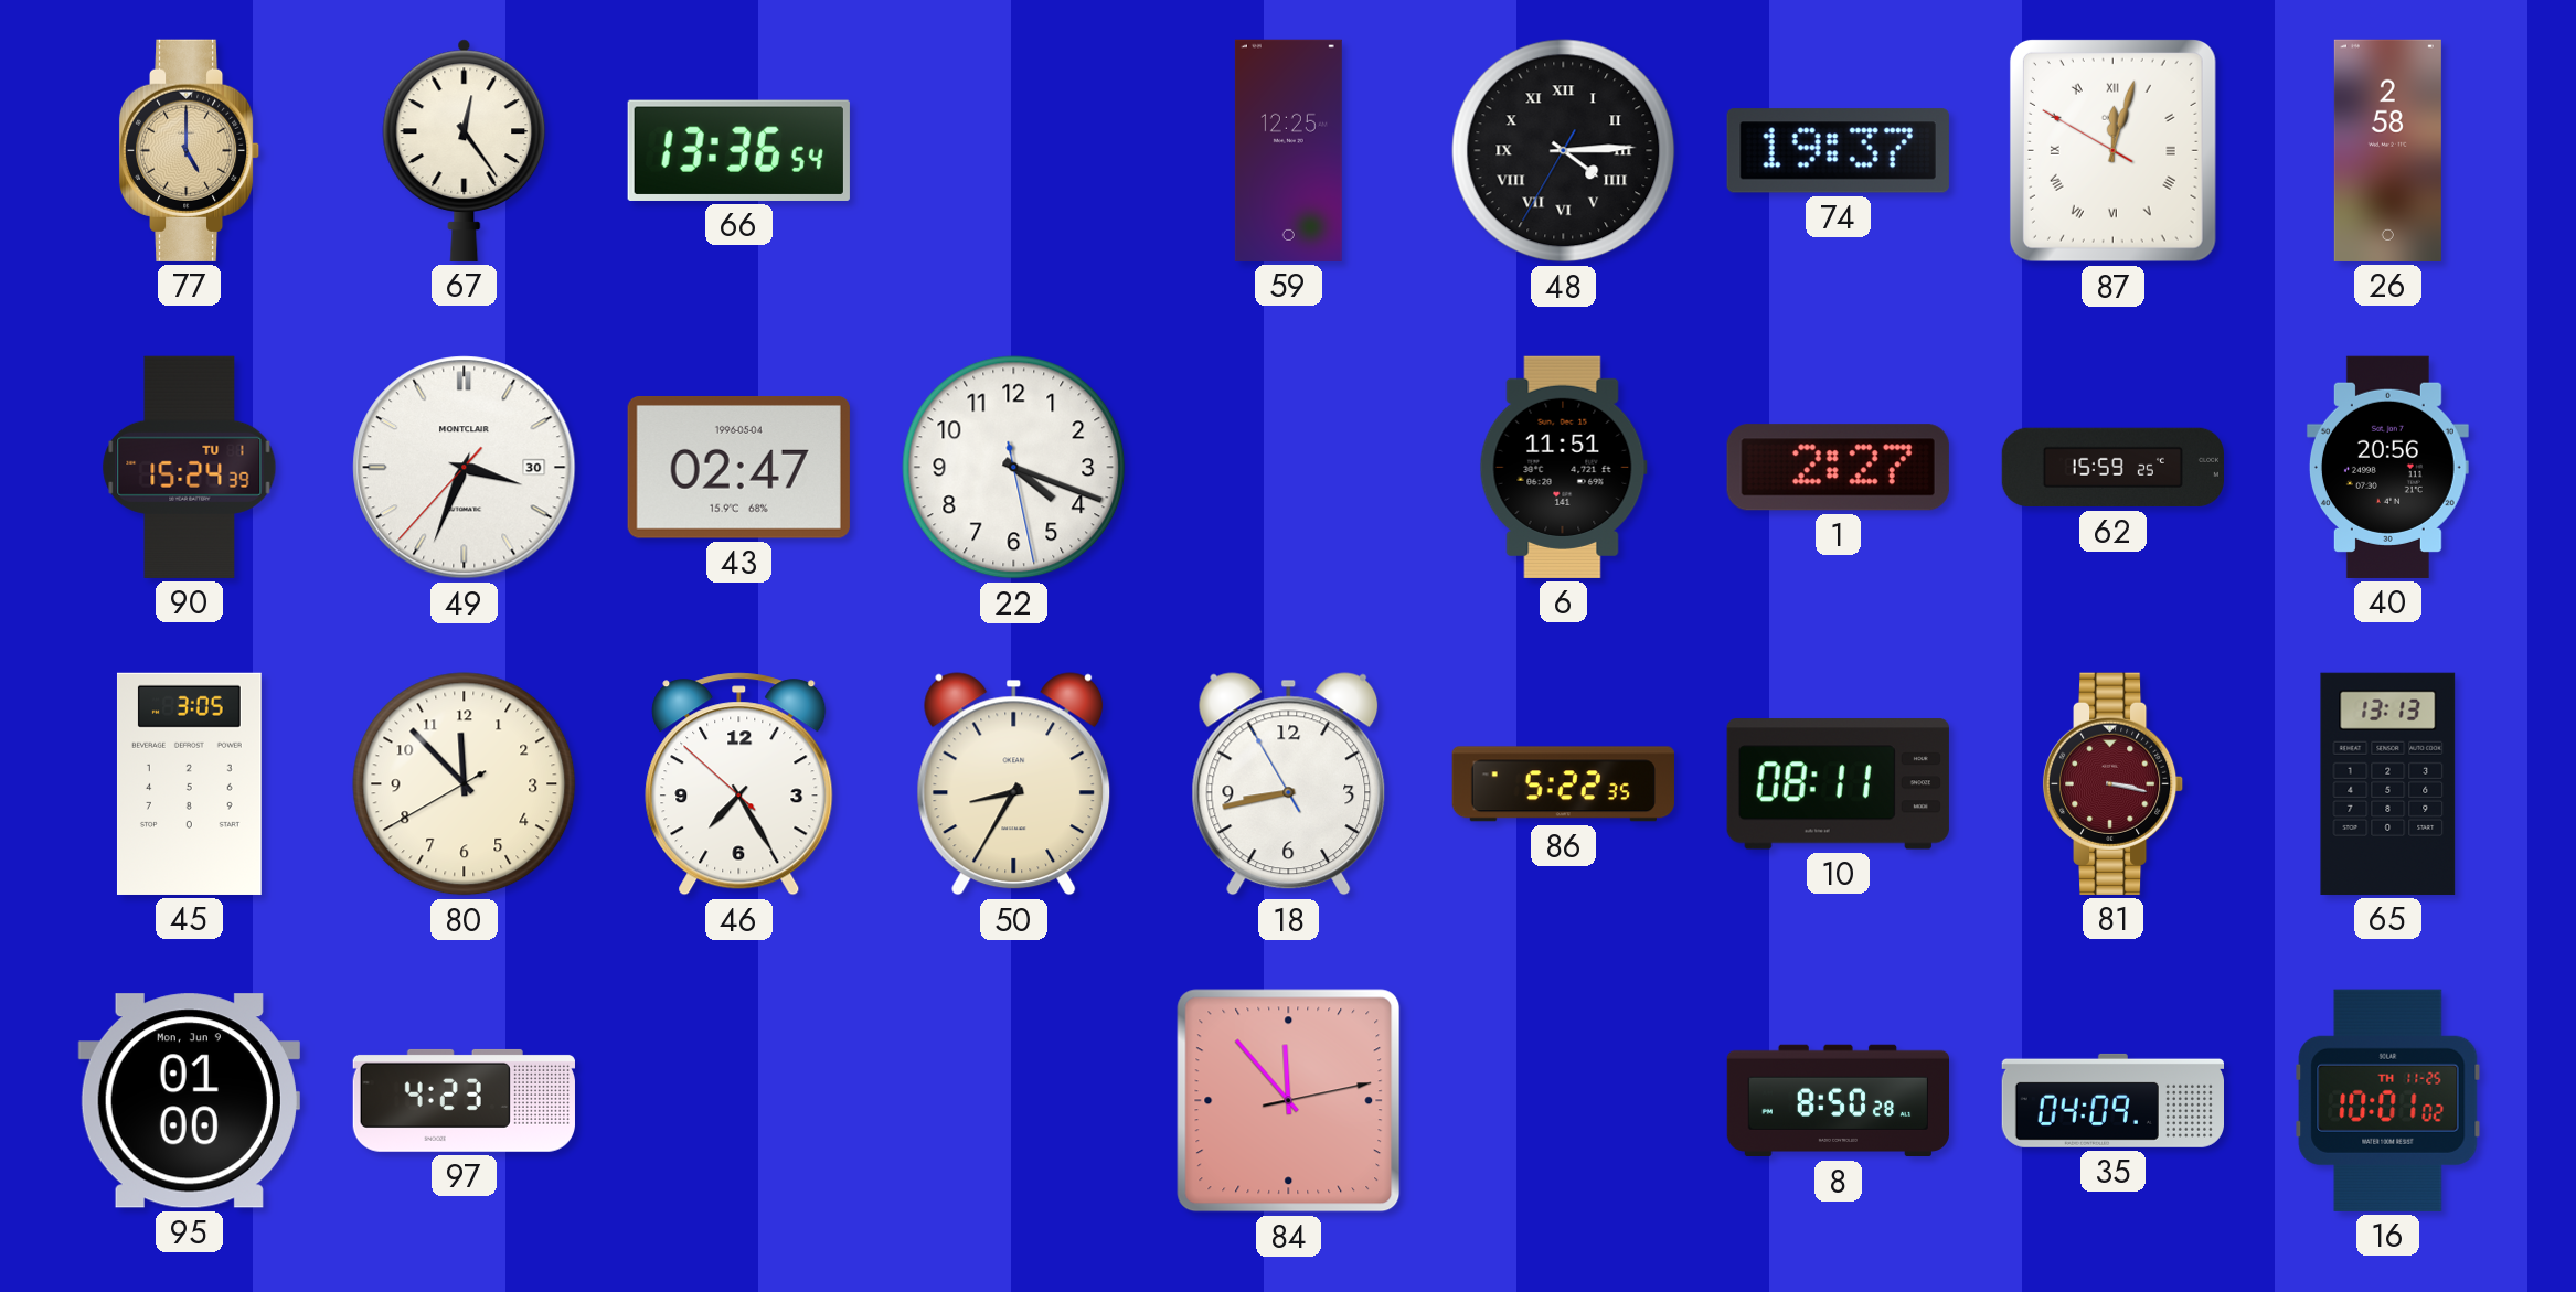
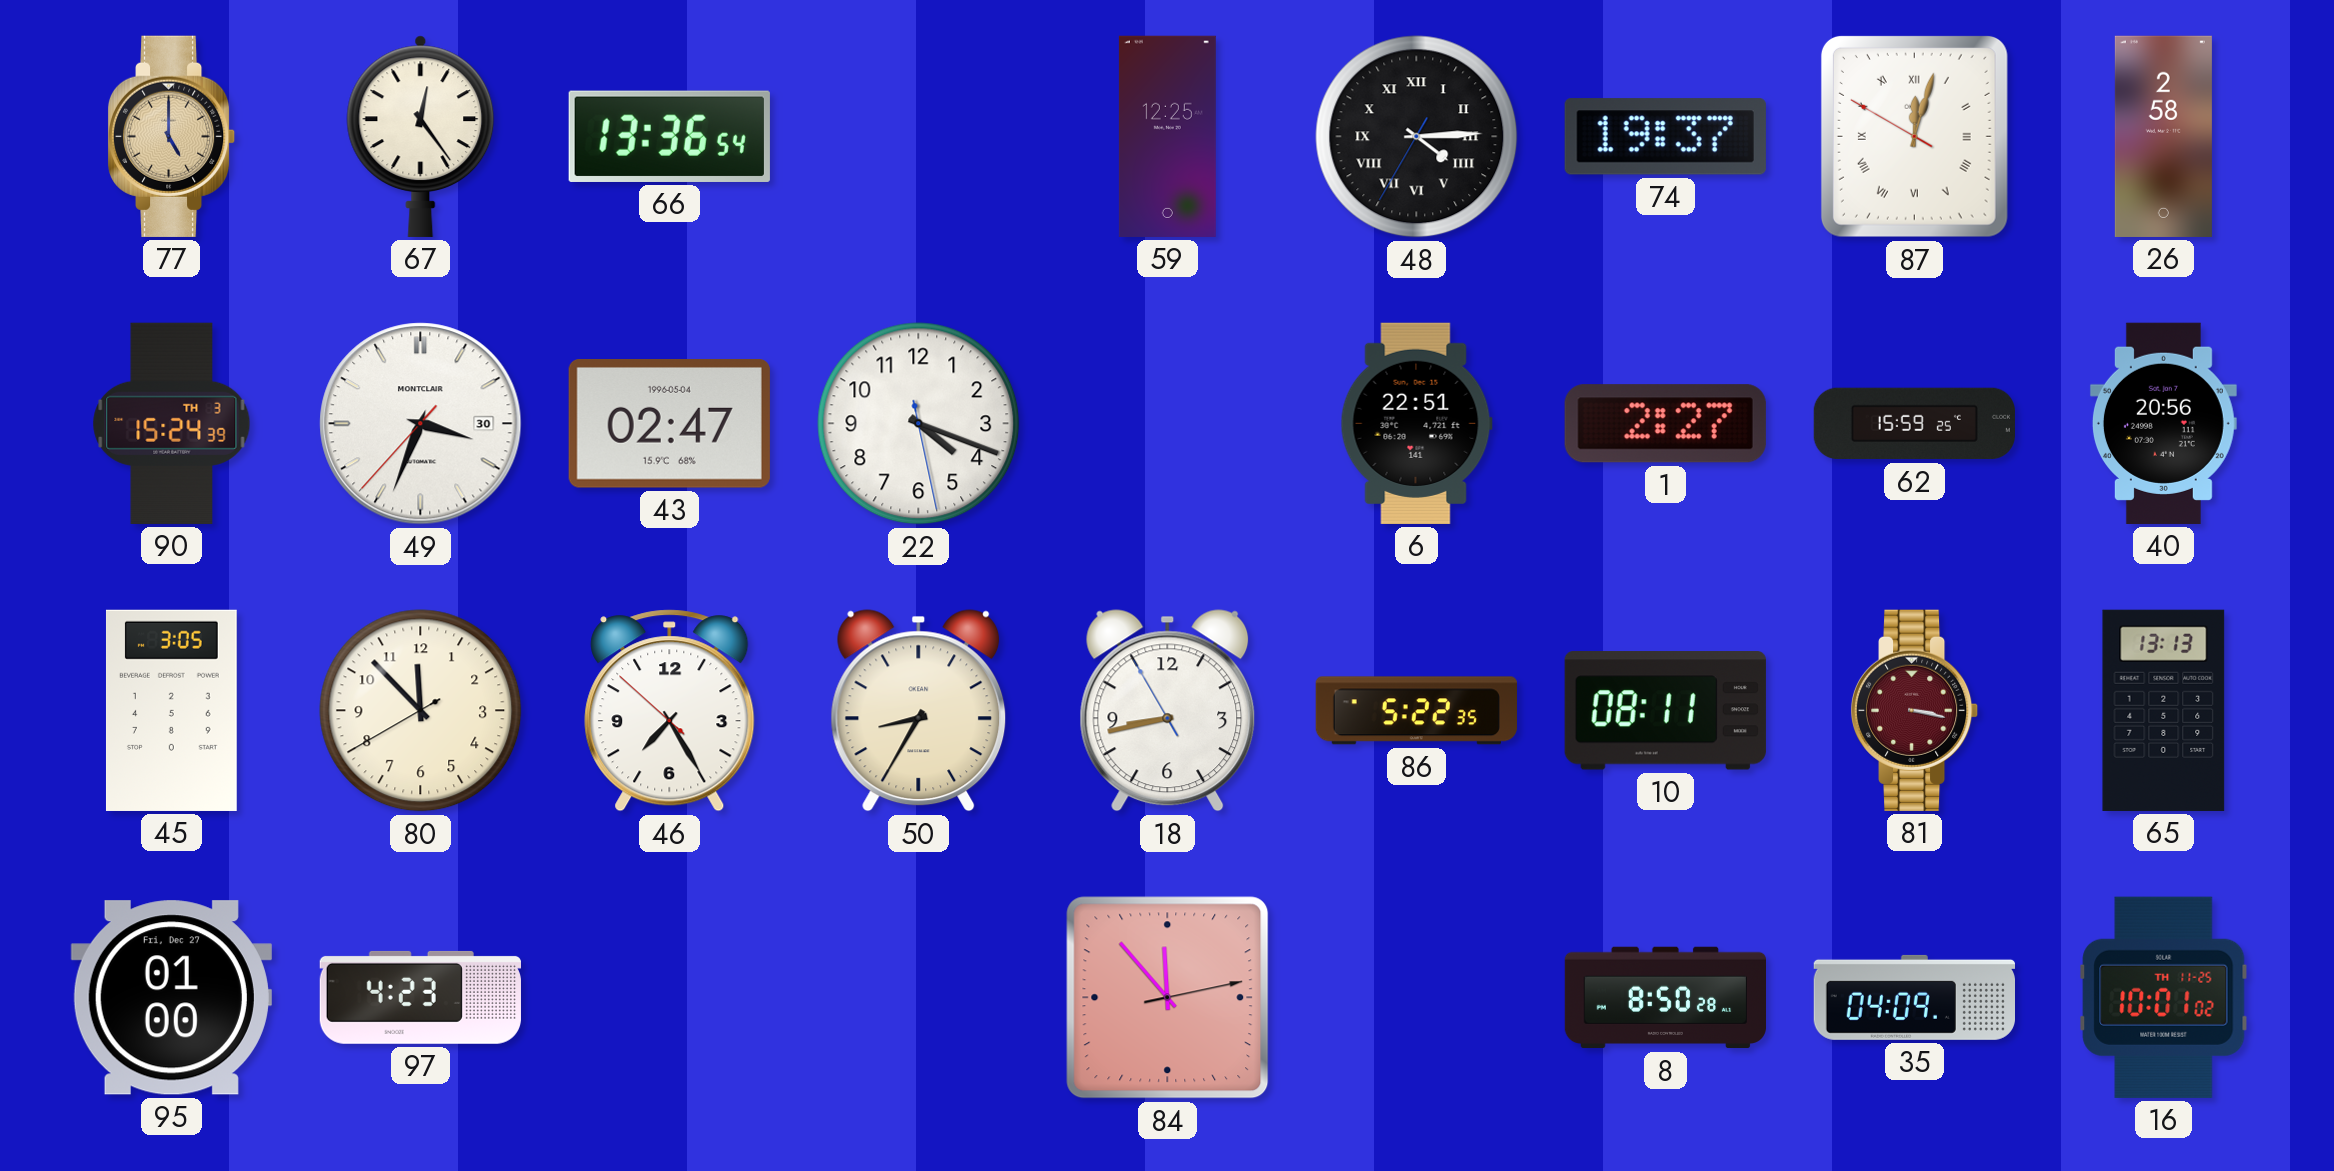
90 date: TU 1 -> TH 3 (172, 423)
6: 11:51 -> 22:51 (1416, 423)
95 date: Mon, Jun 9 -> Fri, Dec 27 (171, 998)
